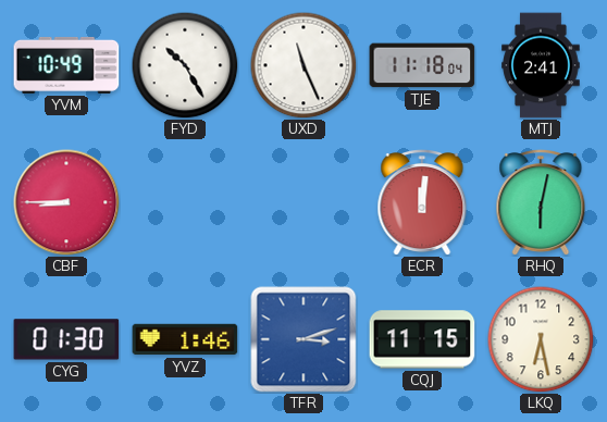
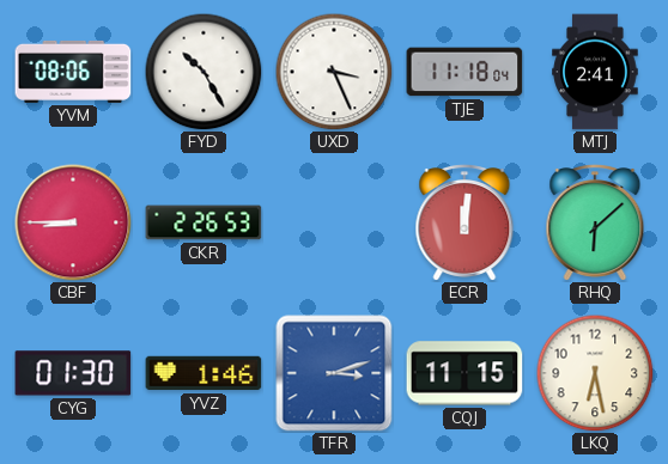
YVM: 10:49 -> 08:06 (73, 72)
UXD: 11:26 -> 3:26 (334, 72)
CKR: none -> 2:26 (204, 222)
RHQ: 6:02 -> 6:08 (595, 224)
